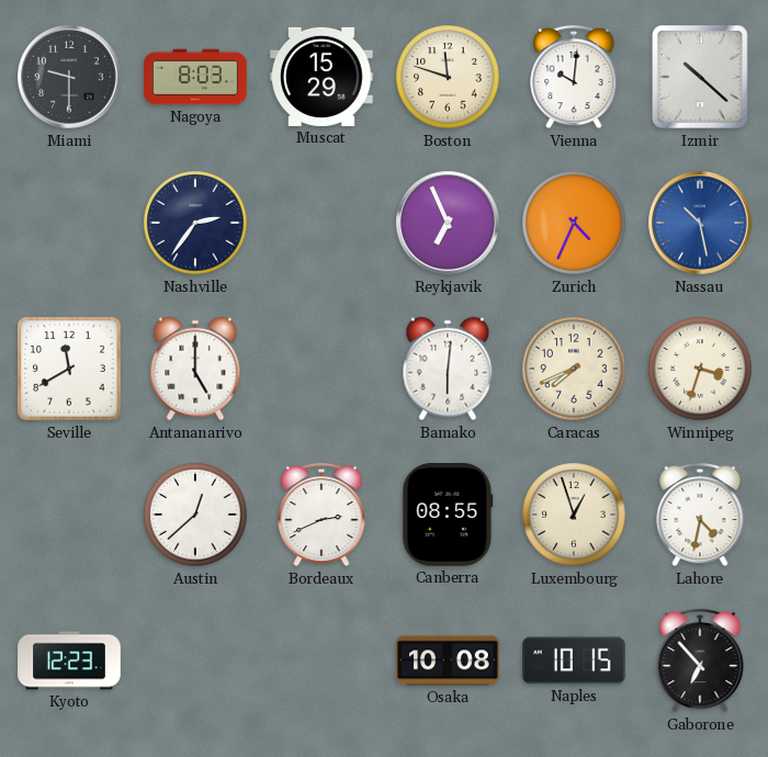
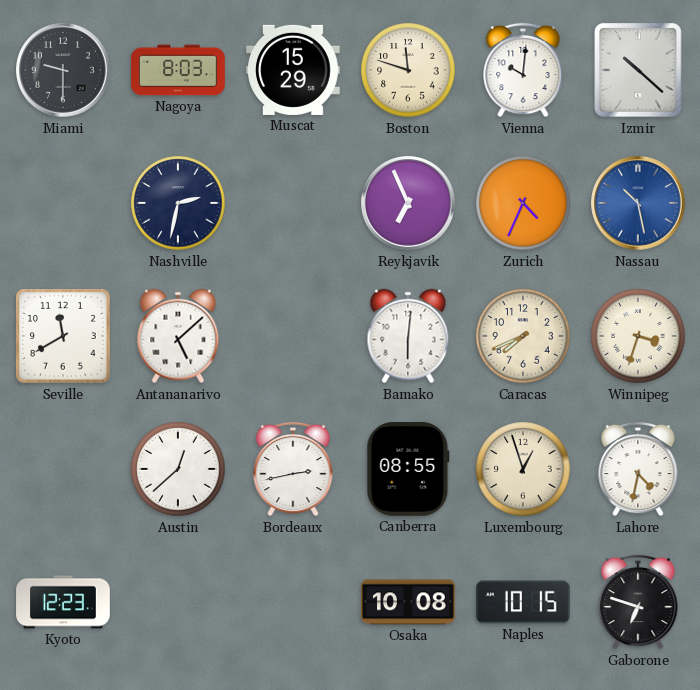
Nashville: 2:36 -> 2:32 (178, 203)
Antananarivo: 5:00 -> 5:08 (178, 336)
Bordeaux: 2:41 -> 2:43 (293, 469)
Gaborone: 6:53 -> 6:48 (638, 602)
